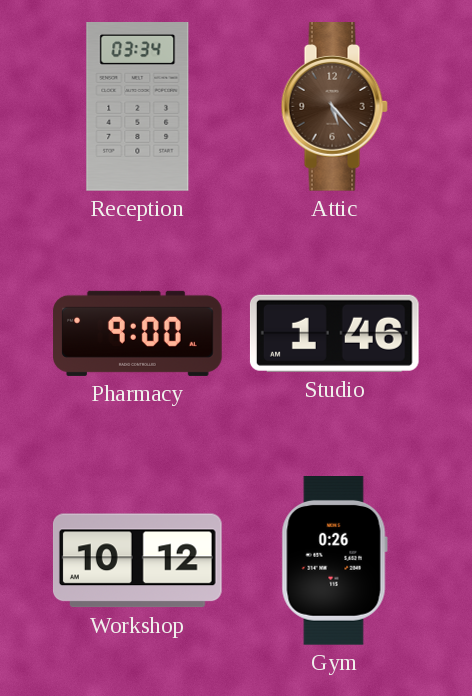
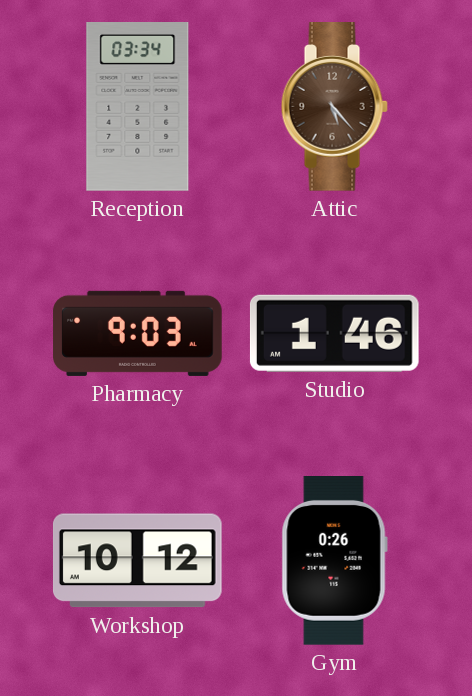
Pharmacy: 9:00 -> 9:03 (138, 333)
